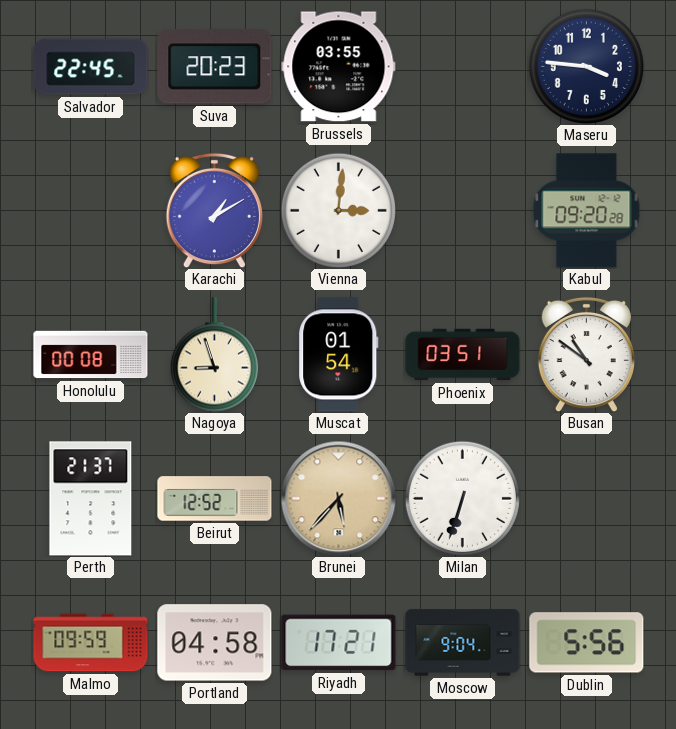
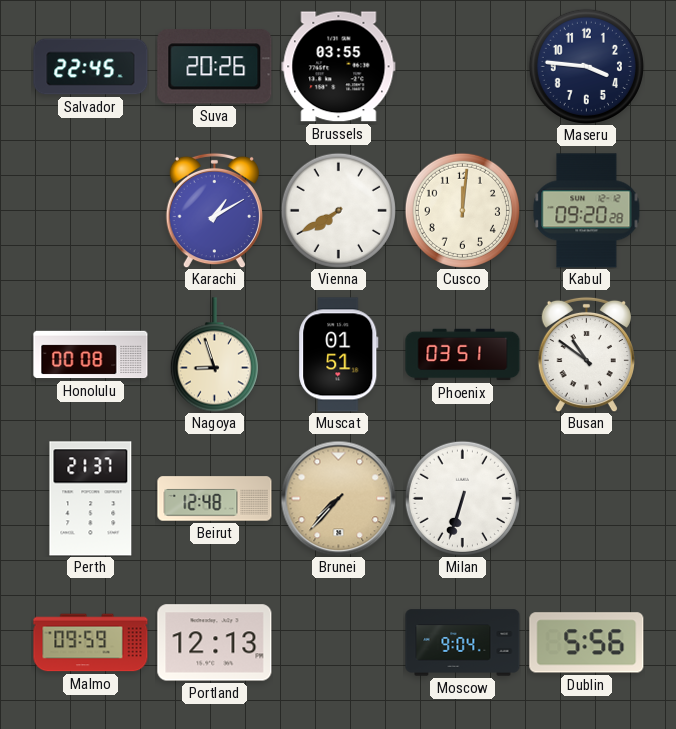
Suva: 20:23 -> 20:26 (215, 67)
Vienna: 3:01 -> 7:40 (338, 210)
Cusco: none -> 12:01 (462, 210)
Muscat: 01:54 -> 01:51 (339, 355)
Beirut: 12:52 -> 12:48 (215, 499)
Brunei: 5:37 -> 7:37 (338, 498)
Portland: 04:58 -> 12:13 (215, 643)
Riyadh: 17:21 -> none (339, 643)
